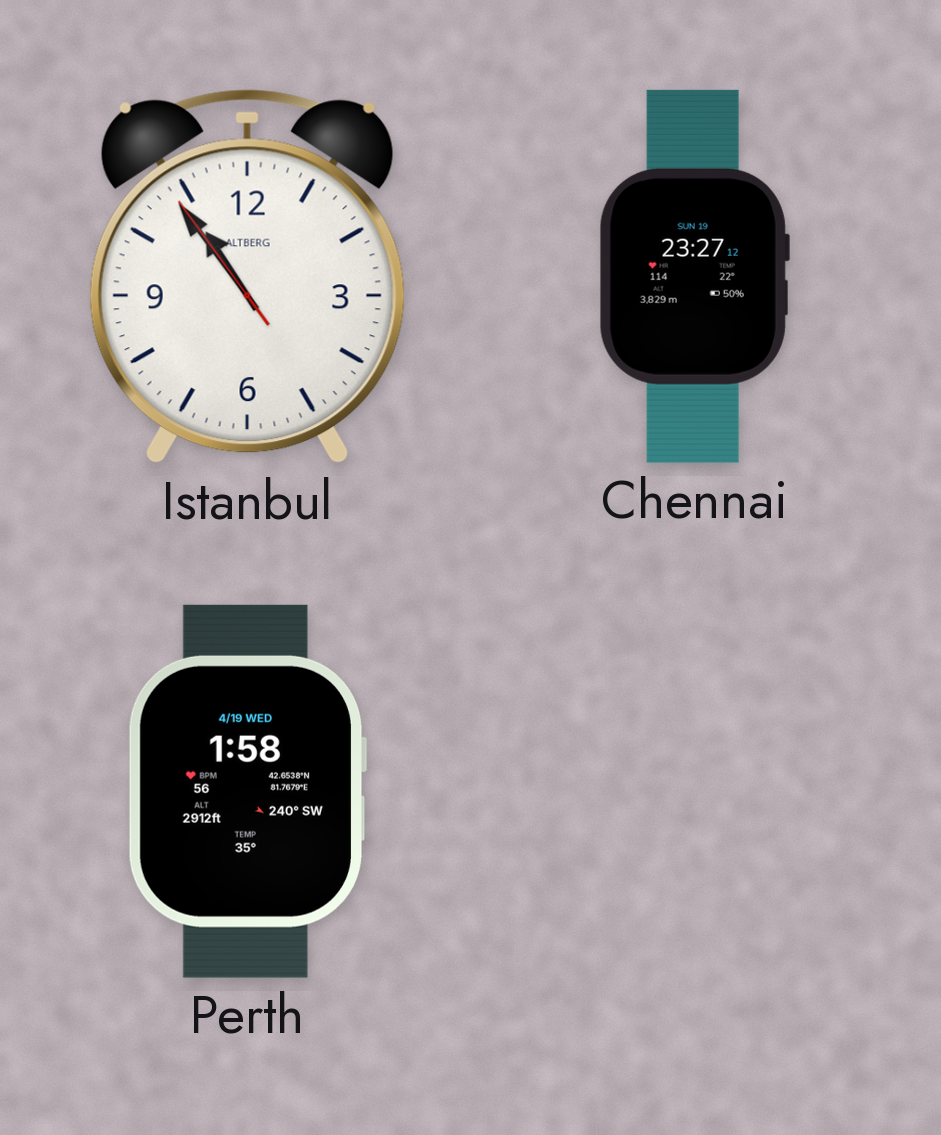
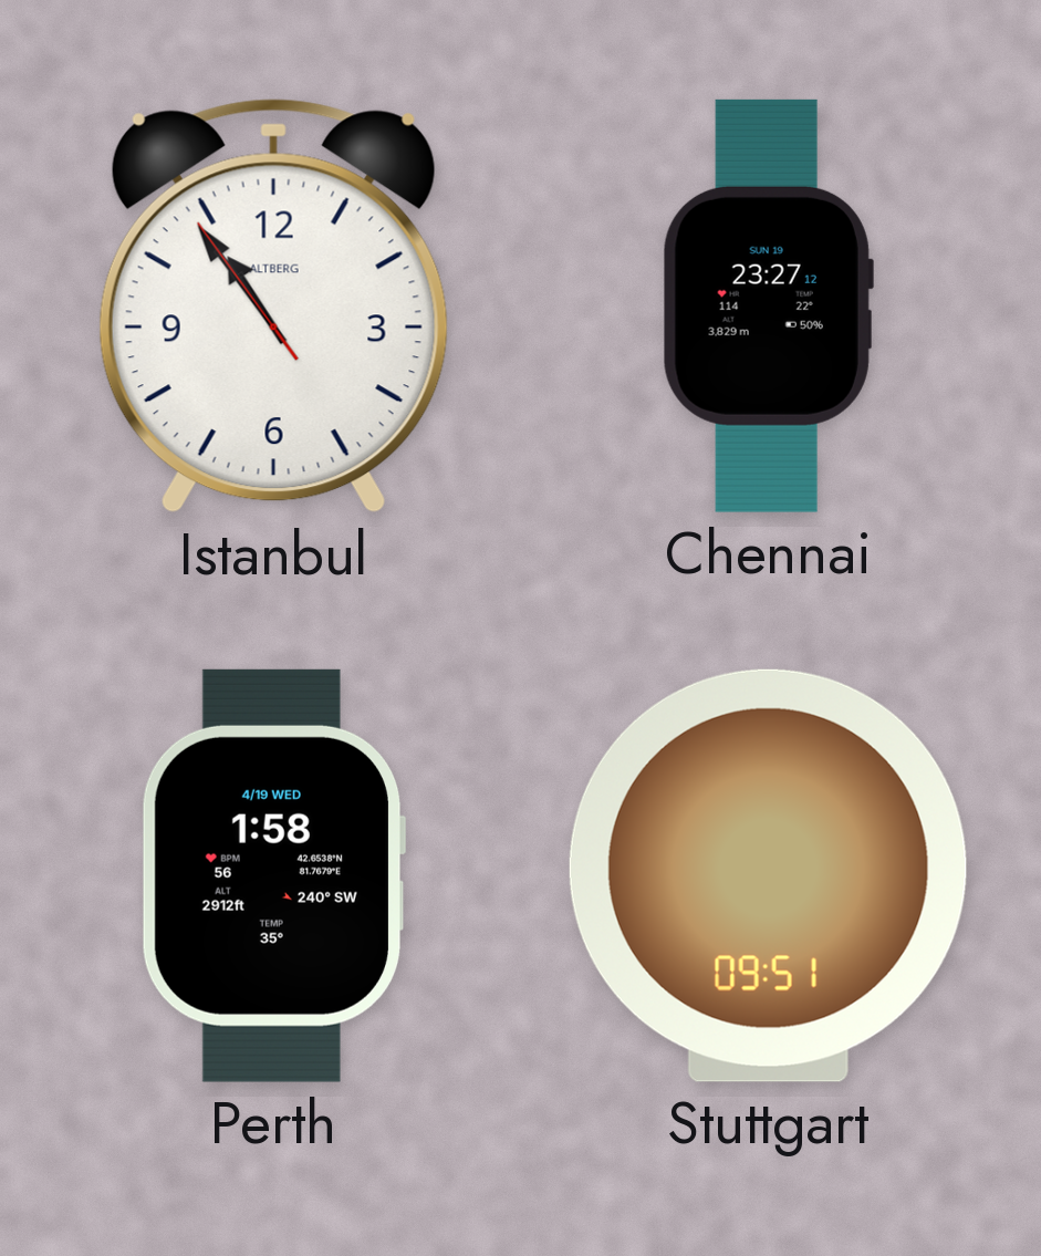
Stuttgart: none -> 09:51 (768, 875)
